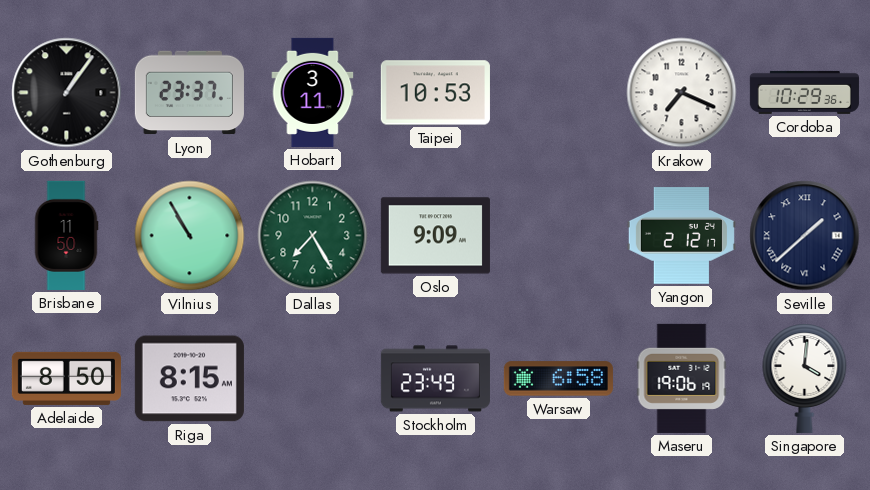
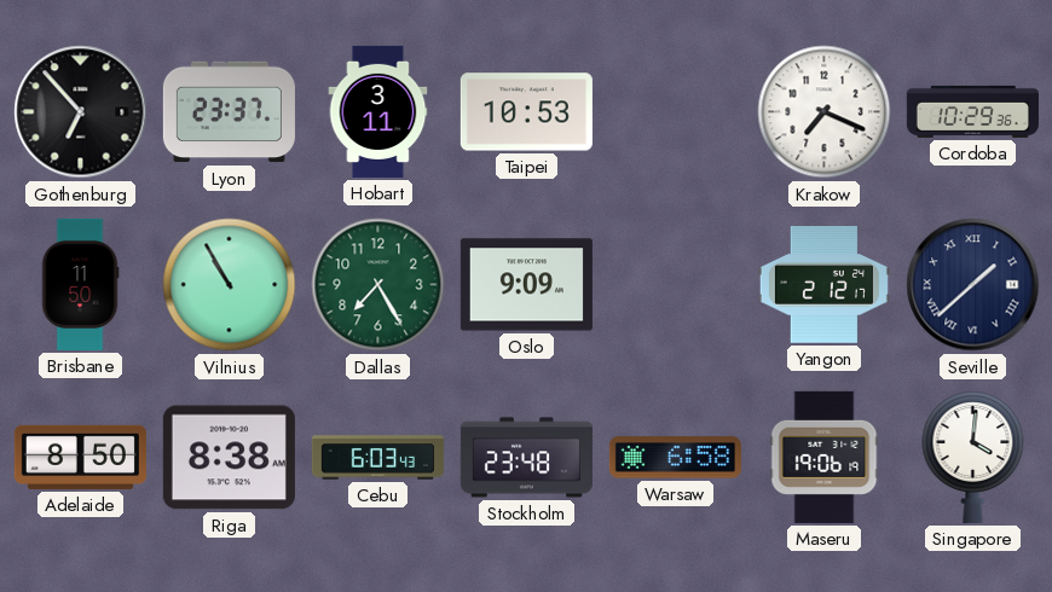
Gothenburg: 1:06 -> 6:53 (81, 112)
Riga: 8:15 -> 8:38 (229, 458)
Cebu: none -> 6:03 (377, 458)
Stockholm: 23:49 -> 23:48 (526, 458)
